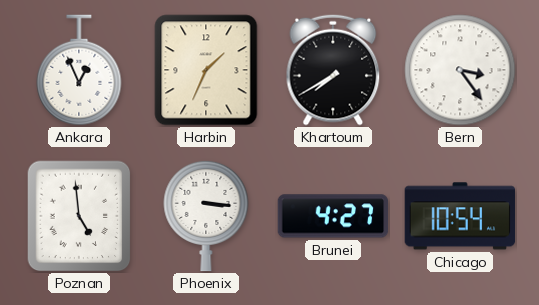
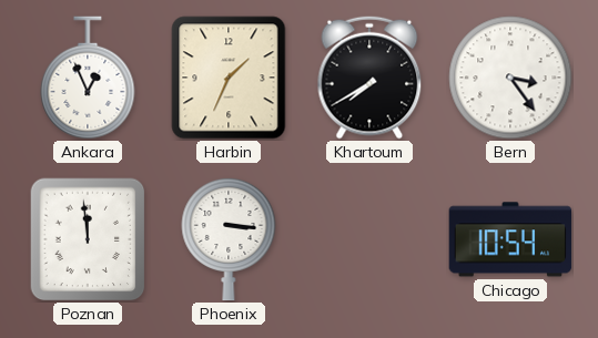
Poznan: 4:59 -> 11:59 (88, 239)
Brunei: 4:27 -> none (333, 216)
